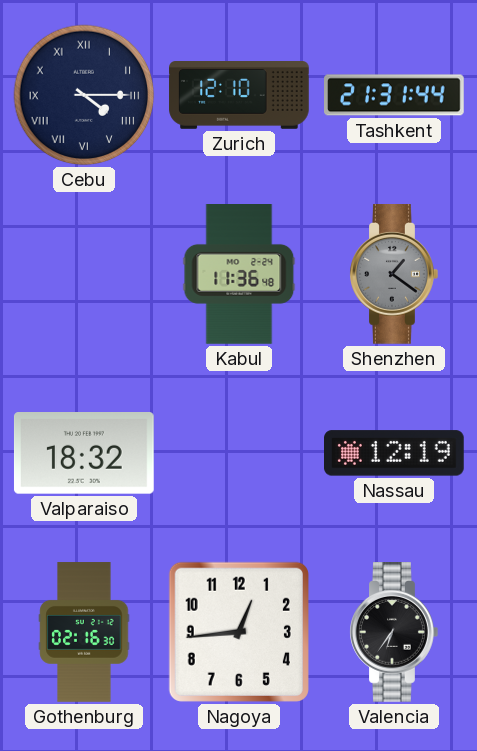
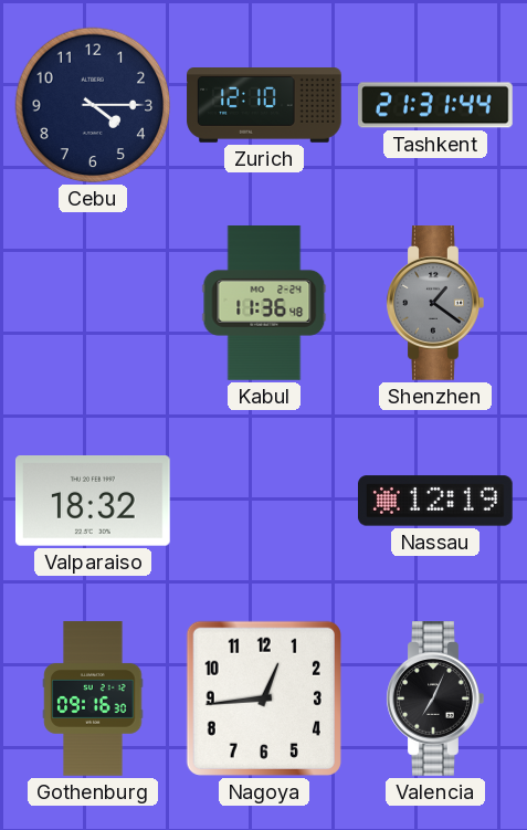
Cebu numerals: Roman -> Arabic (93, 105)
Gothenburg: 02:16 -> 09:16 (93, 698)
Valencia: 6:36 -> 7:04 (435, 700)
